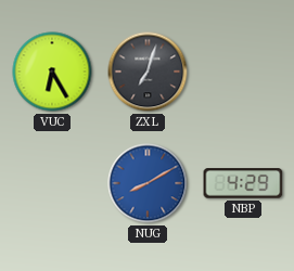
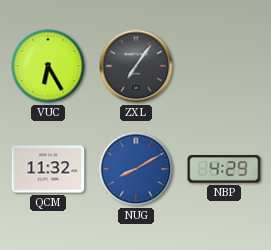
ZXL: 7:03 -> 7:06 (136, 66)
QCM: none -> 11:32 (48, 169)
